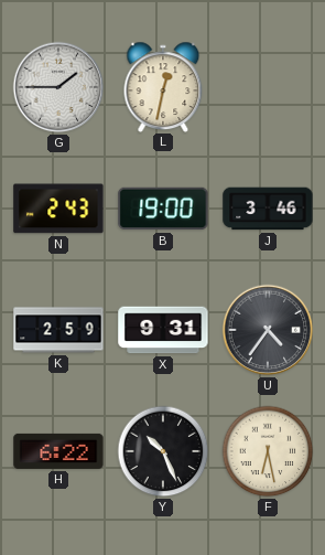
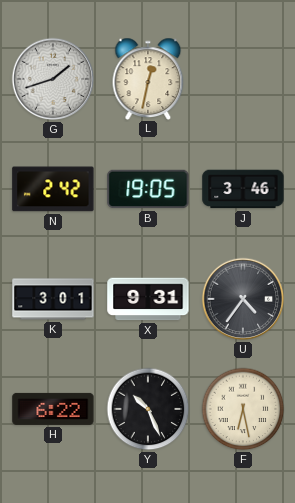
G: 1:45 -> 1:42 (53, 79)
N: 2:43 -> 2:42 (53, 189)
B: 19:00 -> 19:05 (148, 189)
K: 2:59 -> 3:01 (53, 299)
